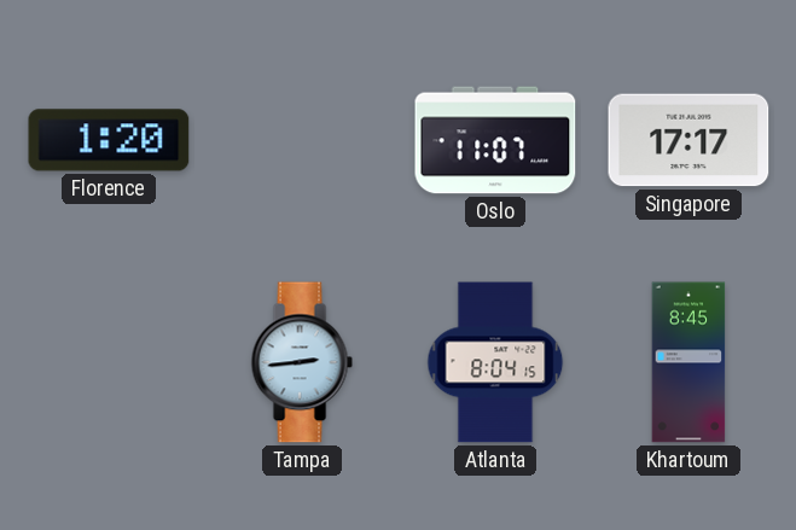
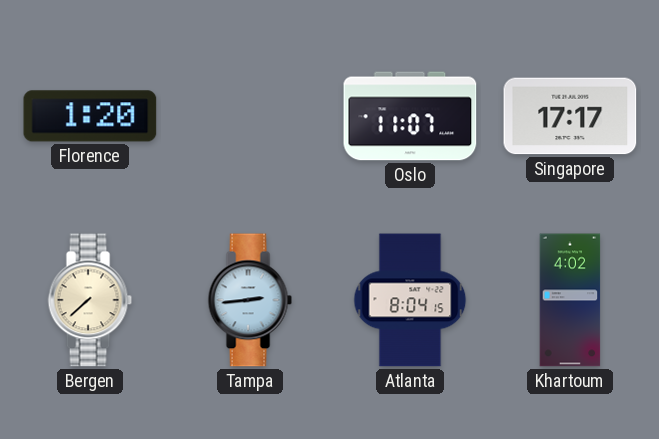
Bergen: none -> 7:38 (90, 300)
Khartoum: 8:45 -> 4:02 (570, 300)
